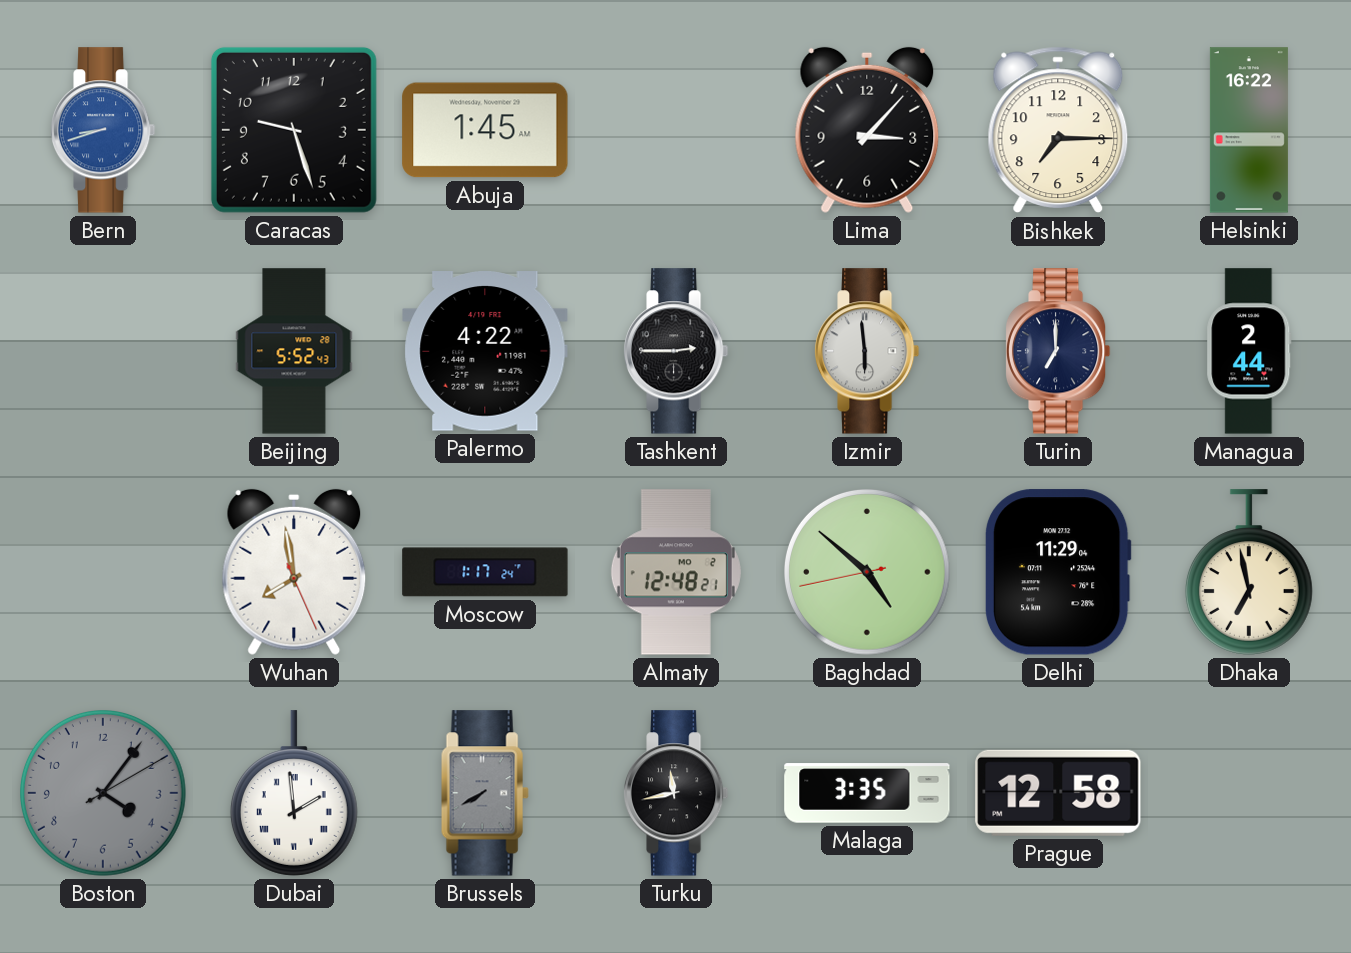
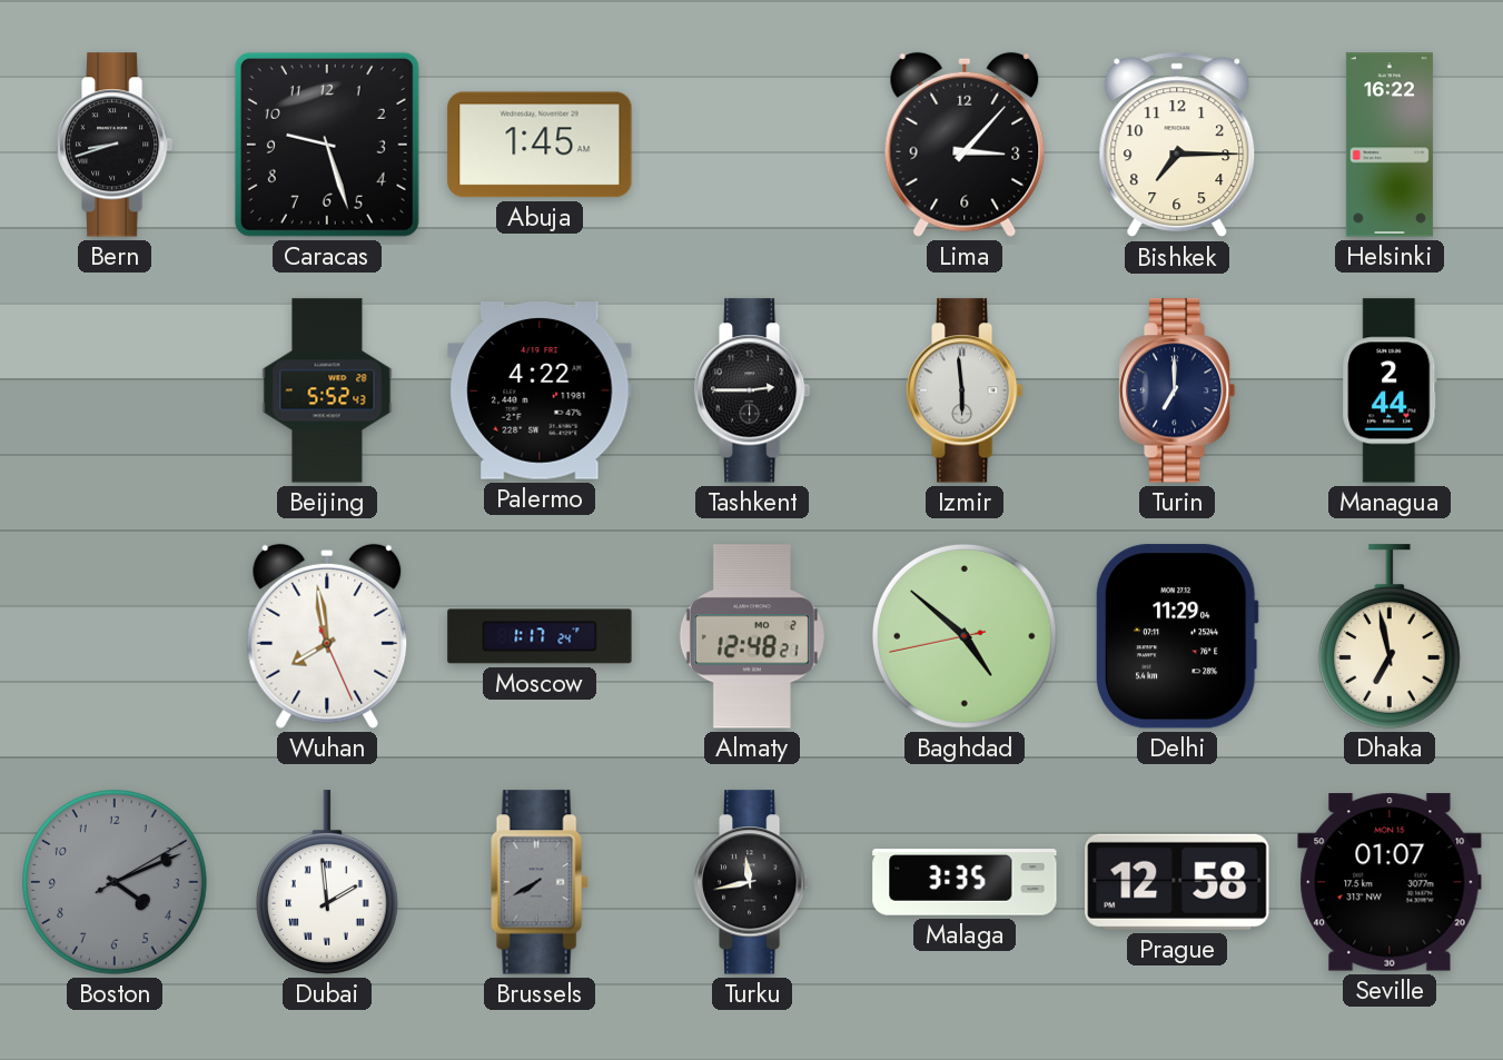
Bern dial: blue -> black (115, 145)
Boston: 4:06 -> 4:11 (116, 883)
Seville: none -> 01:07 (1390, 882)
